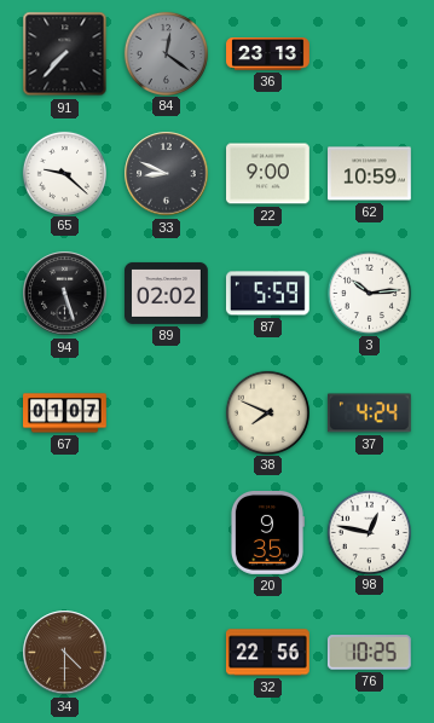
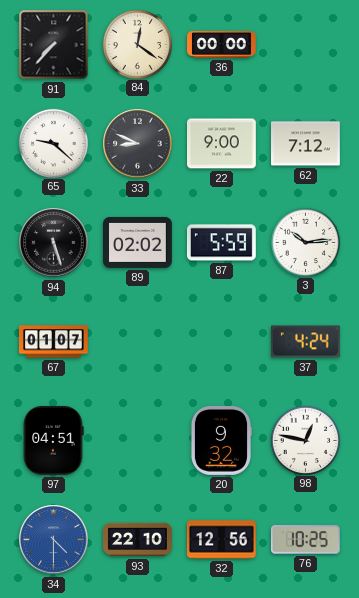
84 dial: grey -> cream (137, 44)
36: 23:13 -> 00:00 (222, 45)
62: 10:59 -> 7:12 (306, 144)
38: 7:49 -> none (267, 412)
97: none -> 04:51 (53, 441)
20: 9:35 -> 9:32 (221, 441)
34 dial: brown -> blue (54, 540)
93: none -> 22:10 (138, 540)
32: 22:56 -> 12:56 (222, 540)
